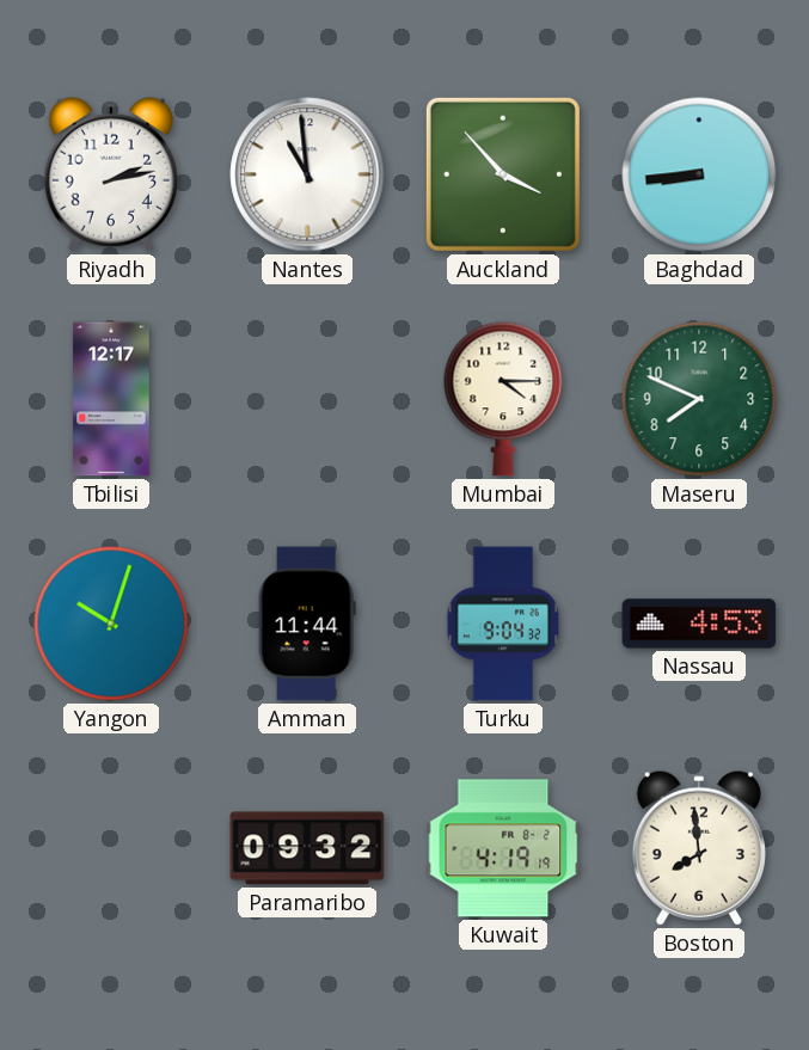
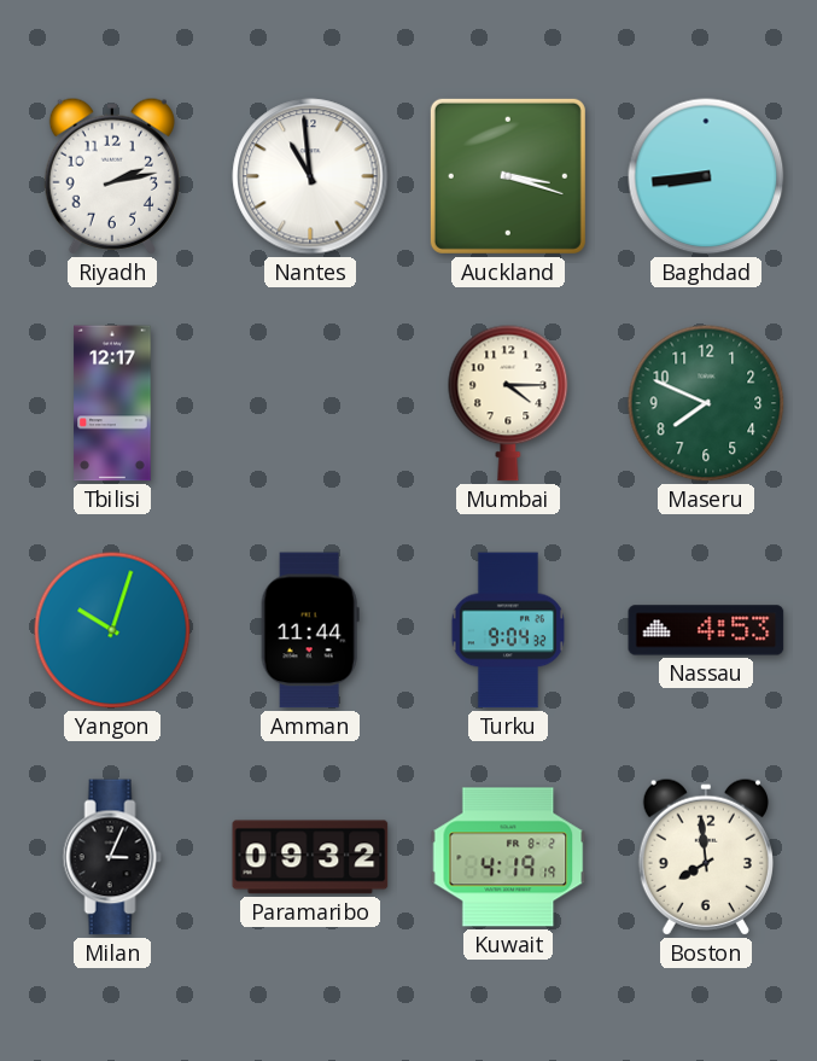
Auckland: 3:53 -> 3:18 (508, 176)
Milan: none -> 3:04 (112, 857)
